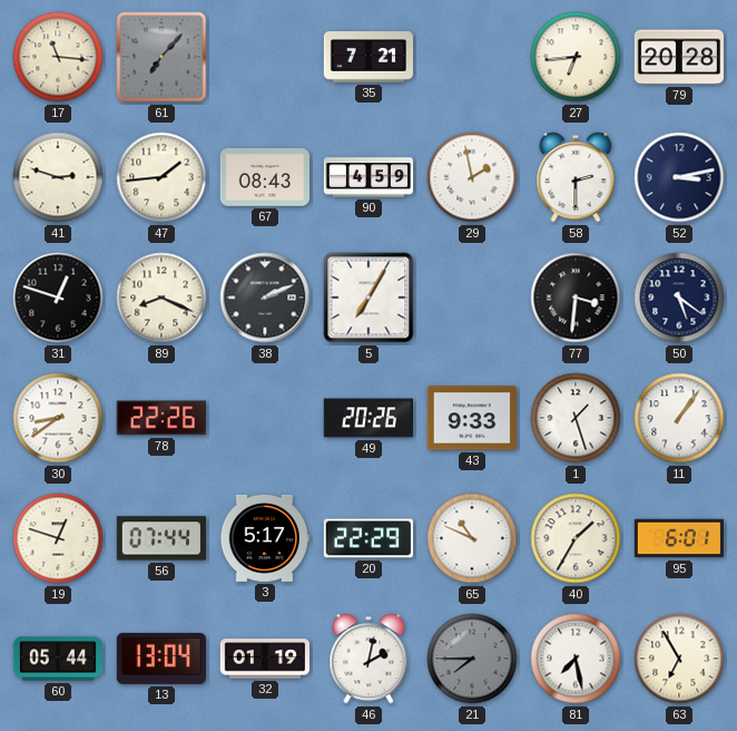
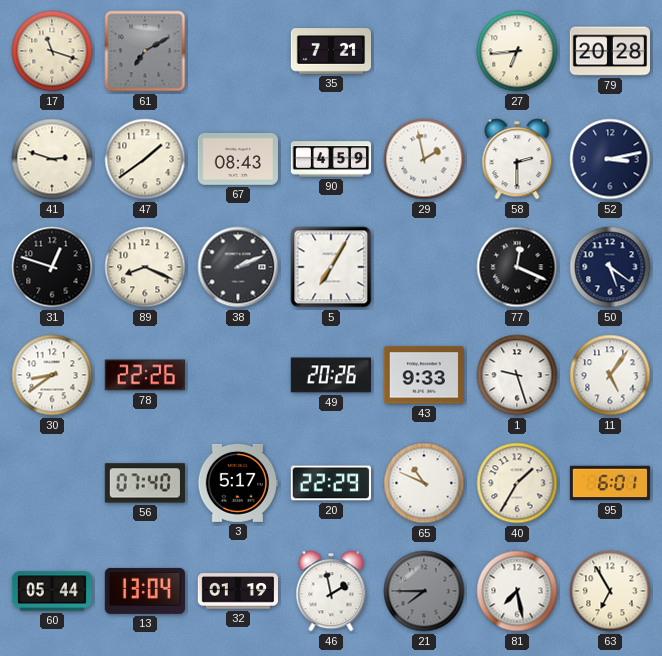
17: 11:16 -> 11:18 (52, 51)
61: 7:07 -> 7:10 (145, 51)
47: 1:44 -> 1:39 (145, 159)
77: 3:31 -> 12:19 (517, 267)
1: 1:27 -> 9:27 (517, 375)
11: 1:06 -> 5:06 (610, 375)
19: 12:48 -> none (58, 538)
56: 07:44 -> 07:40 (145, 483)
46: 2:02 -> 1:58 (331, 591)
